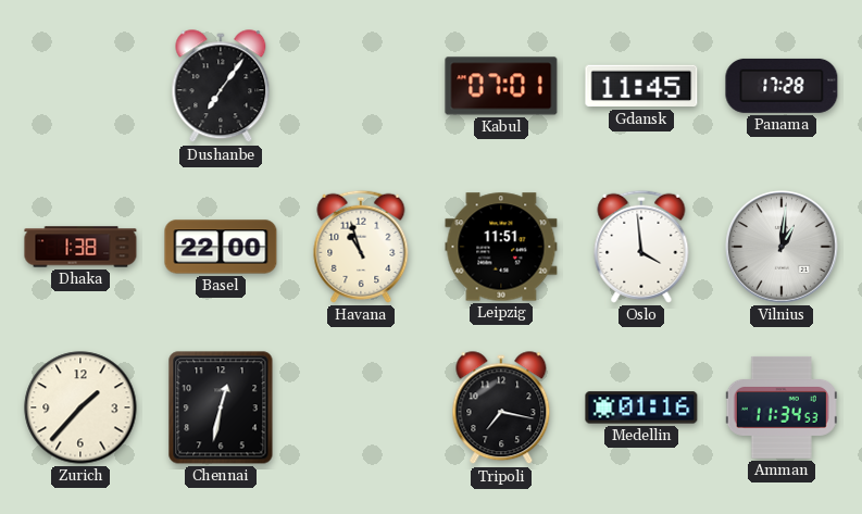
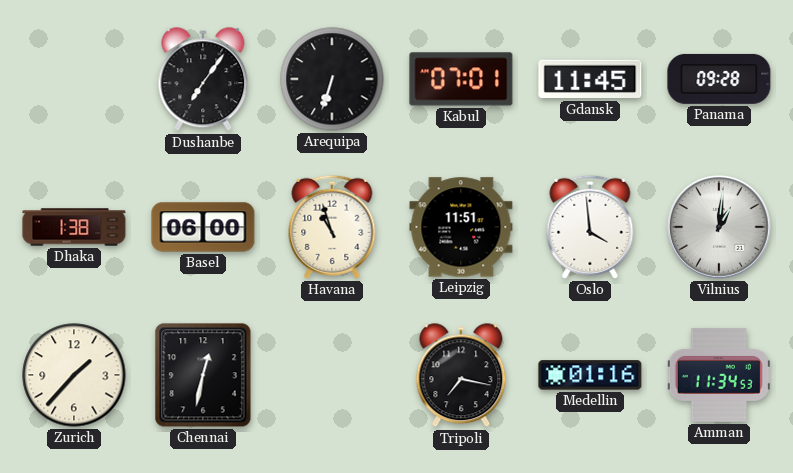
Arequipa: none -> 6:33 (332, 79)
Panama: 17:28 -> 09:28 (719, 79)
Basel: 22:00 -> 06:00 (203, 227)
